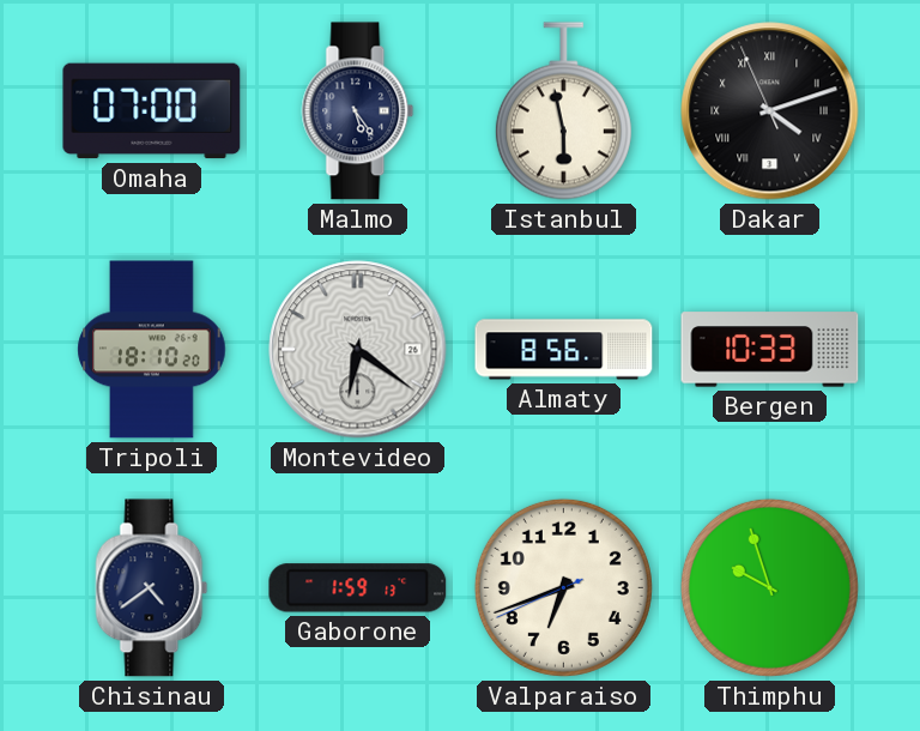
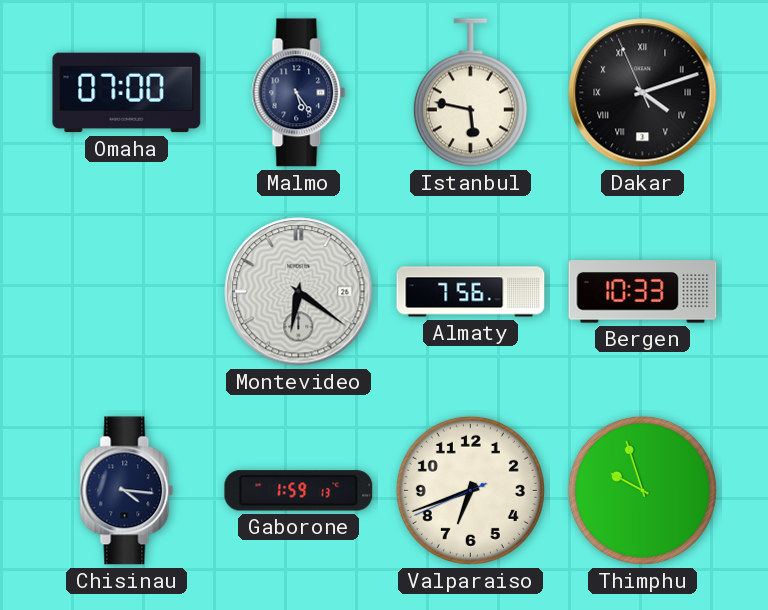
Istanbul: 5:58 -> 5:47 (470, 93)
Tripoli: 18:10 -> none (152, 350)
Almaty: 8:56 -> 7:56 (471, 292)
Chisinau: 4:39 -> 4:16 (127, 491)
